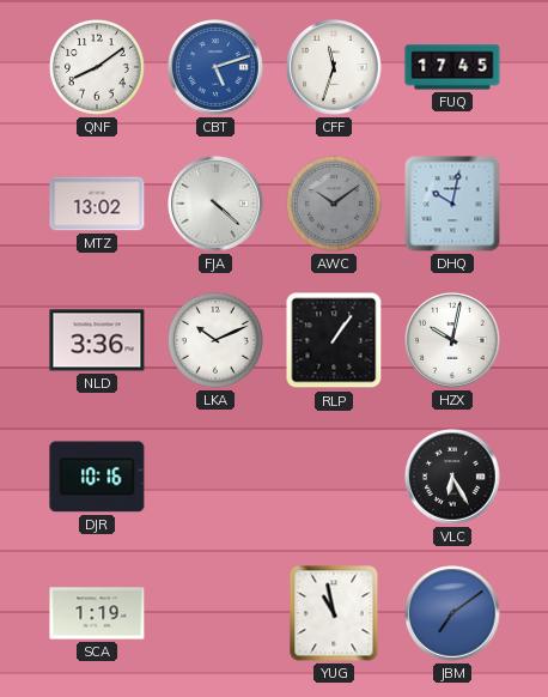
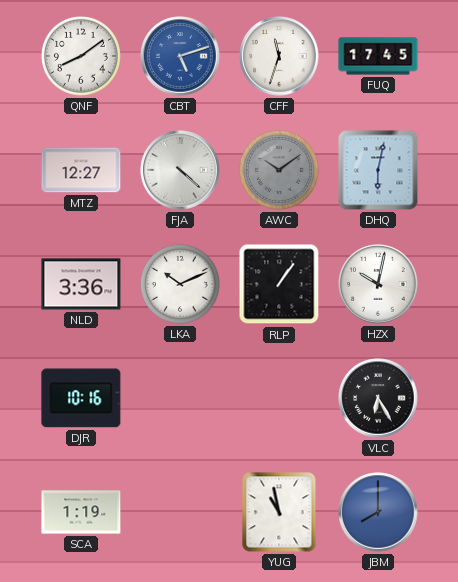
MTZ: 13:02 -> 12:27 (81, 170)
DHQ: 10:02 -> 6:02 (378, 170)
JBM: 7:09 -> 8:00 (378, 512)
